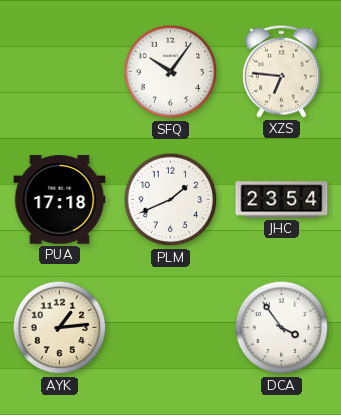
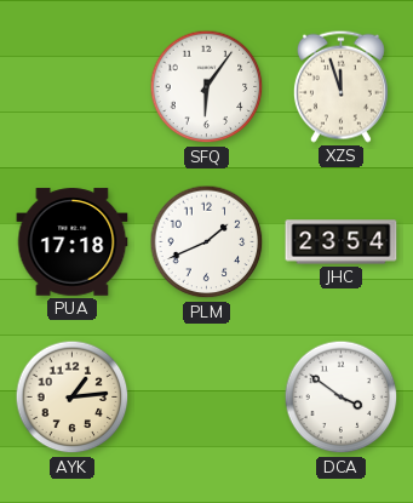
SFQ: 10:06 -> 6:06 (207, 87)
XZS: 6:46 -> 11:57 (340, 86)
DCA: 3:54 -> 3:51 (342, 398)
